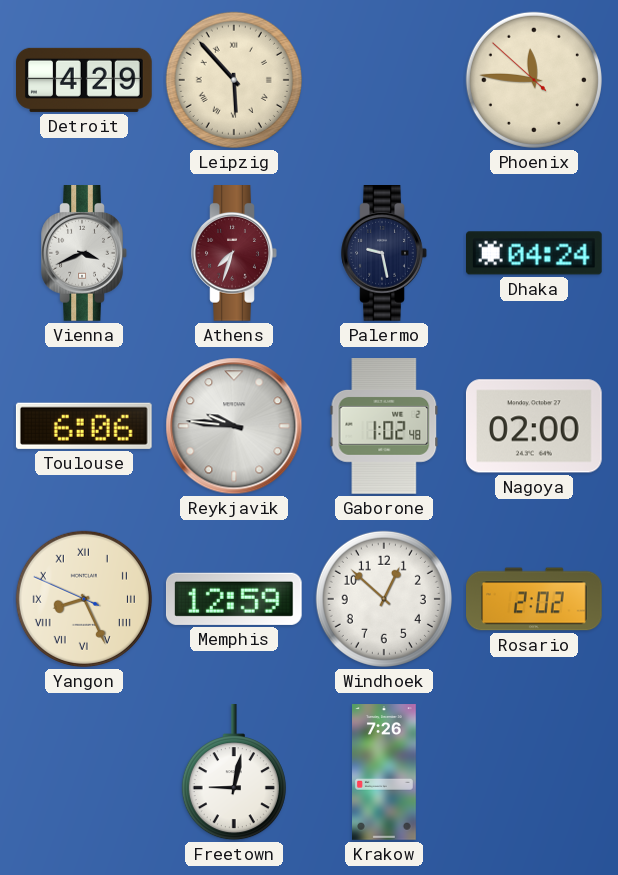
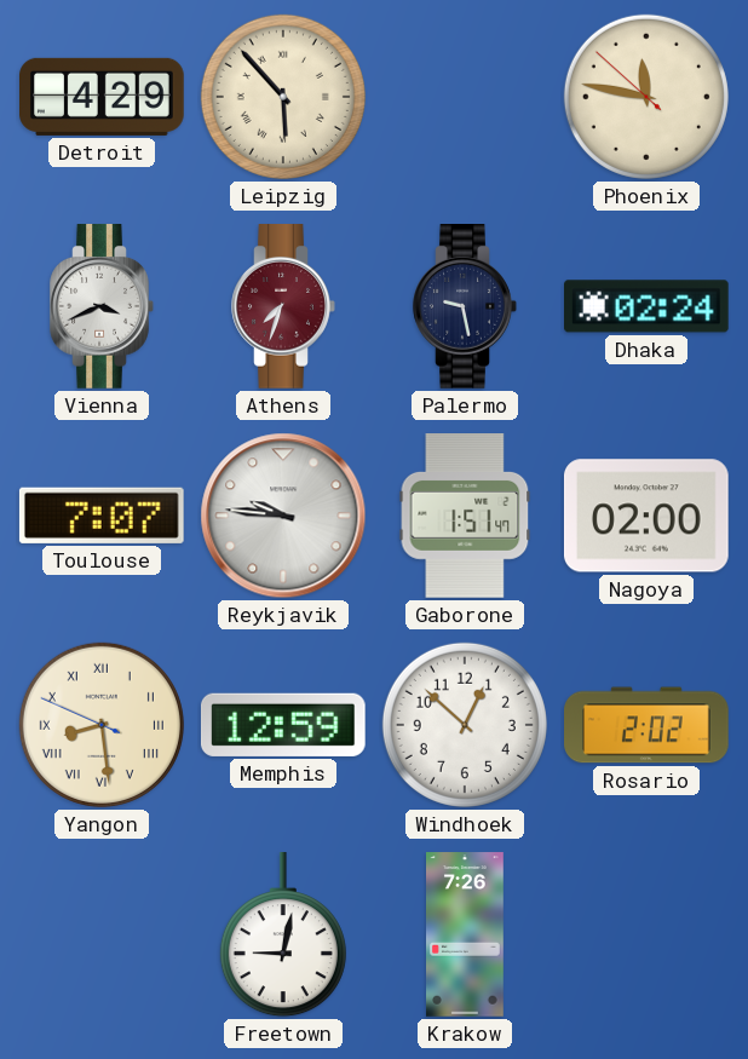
Phoenix: 11:45 -> 11:46 (646, 97)
Dhaka: 04:24 -> 02:24 (648, 306)
Toulouse: 6:06 -> 7:07 (102, 516)
Gaborone: 1:02 -> 1:51 (465, 517)
Yangon: 8:25 -> 8:28 (102, 725)
